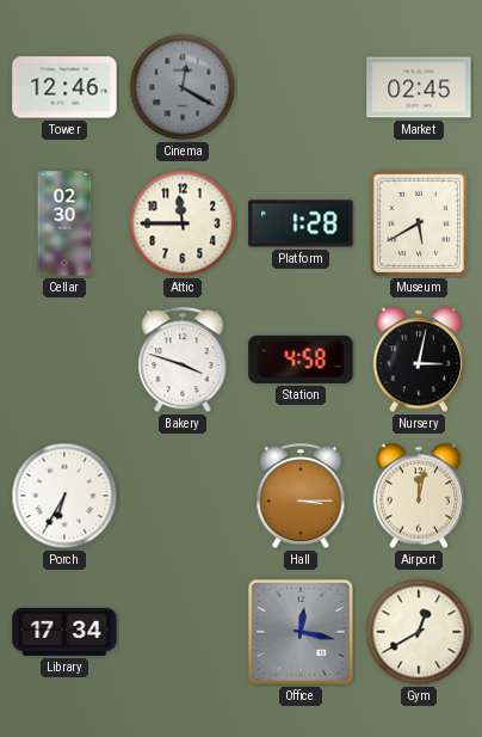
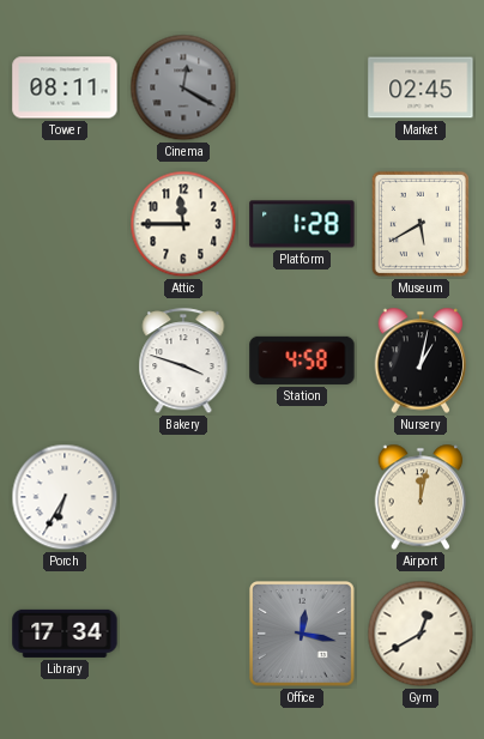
Tower: 12:46 -> 08:11 (65, 87)
Cellar: 02:30 -> none (64, 223)
Nursery: 3:02 -> 1:02 (421, 361)
Hall: 3:15 -> none (301, 497)
